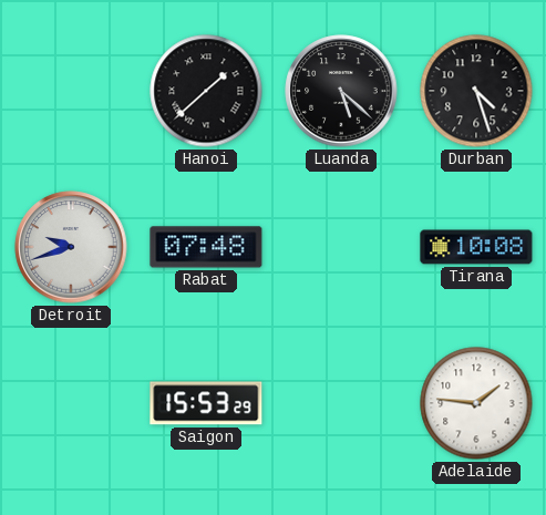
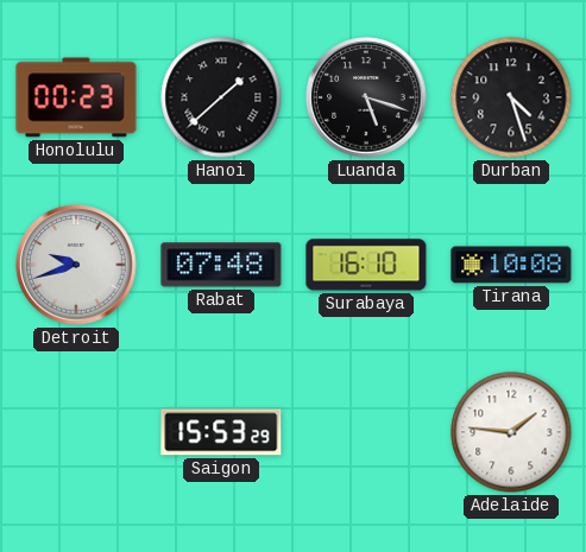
Honolulu: none -> 00:23 (76, 97)
Luanda: 5:22 -> 5:18 (366, 97)
Surabaya: none -> 16:10 (366, 265)
